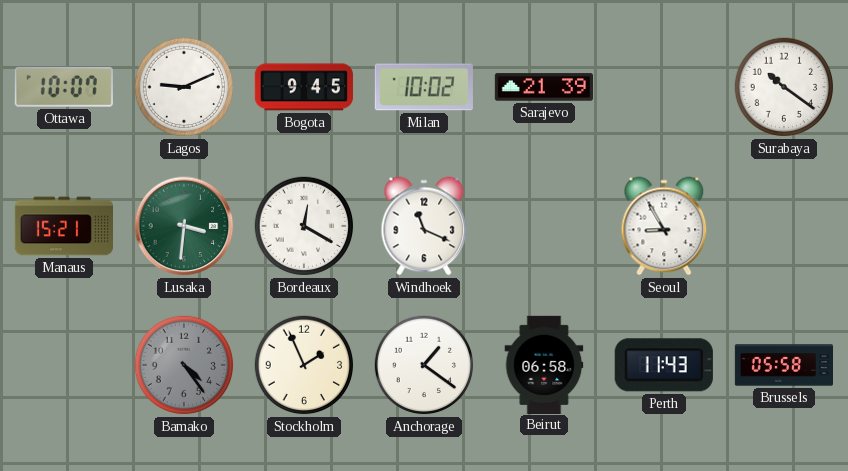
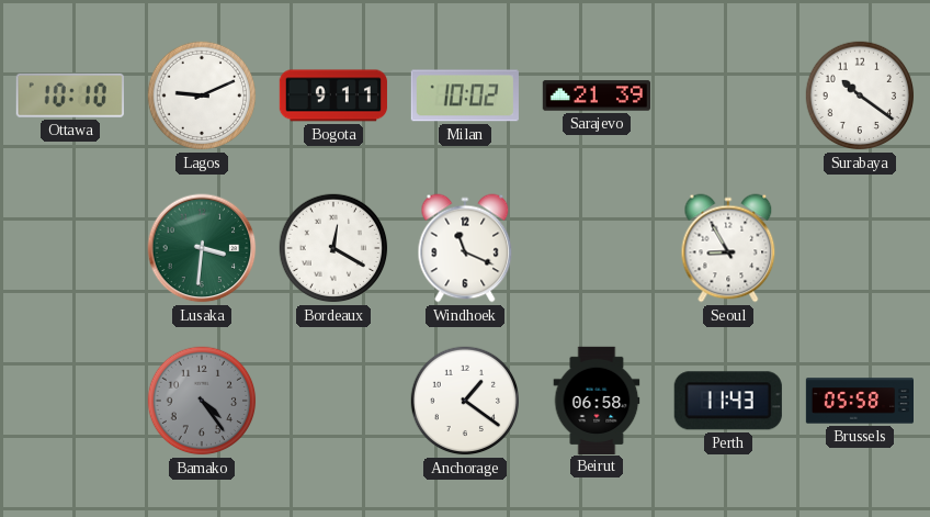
Ottawa: 10:07 -> 10:10 (70, 95)
Bogota: 9:45 -> 9:11 (333, 95)
Manaus: 15:21 -> none (63, 226)
Stockholm: 1:56 -> none (304, 365)
